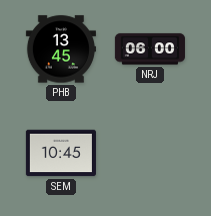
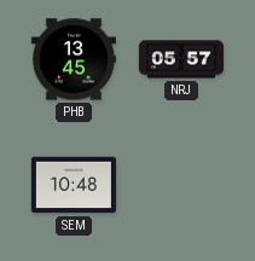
NRJ: 06:00 -> 05:57 (181, 59)
SEM: 10:45 -> 10:48 (74, 185)
